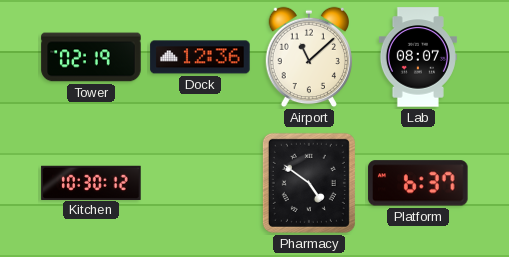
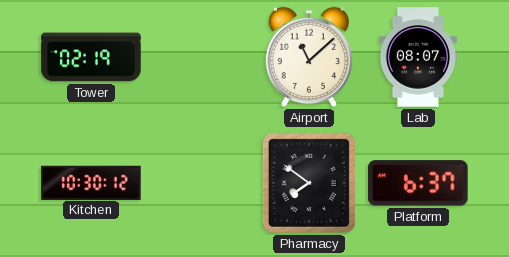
Dock: 12:36 -> none (200, 57)
Pharmacy: 4:51 -> 7:51 (309, 183)
